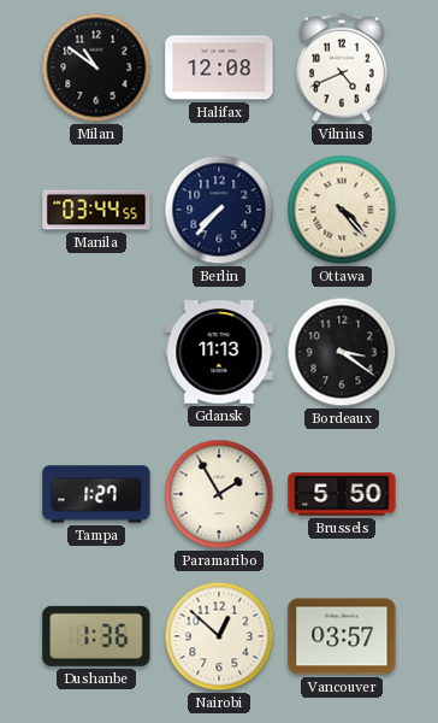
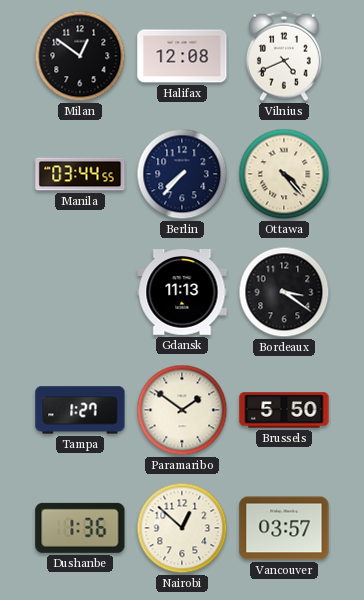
Milan: 10:51 -> 12:51 (80, 56)
Paramaribo: 1:55 -> 1:51 (182, 410)
